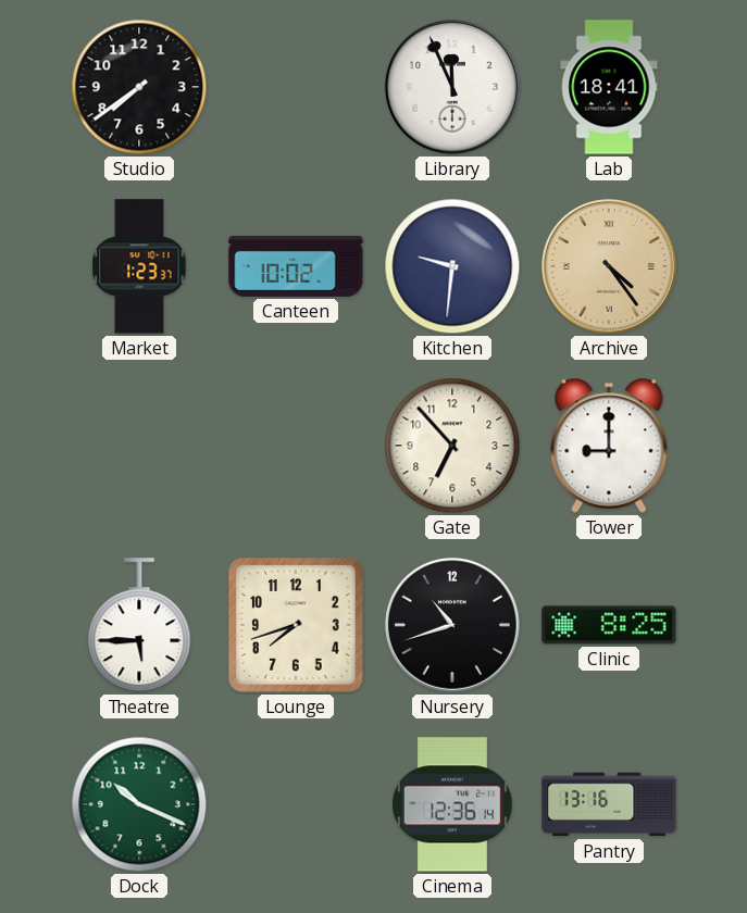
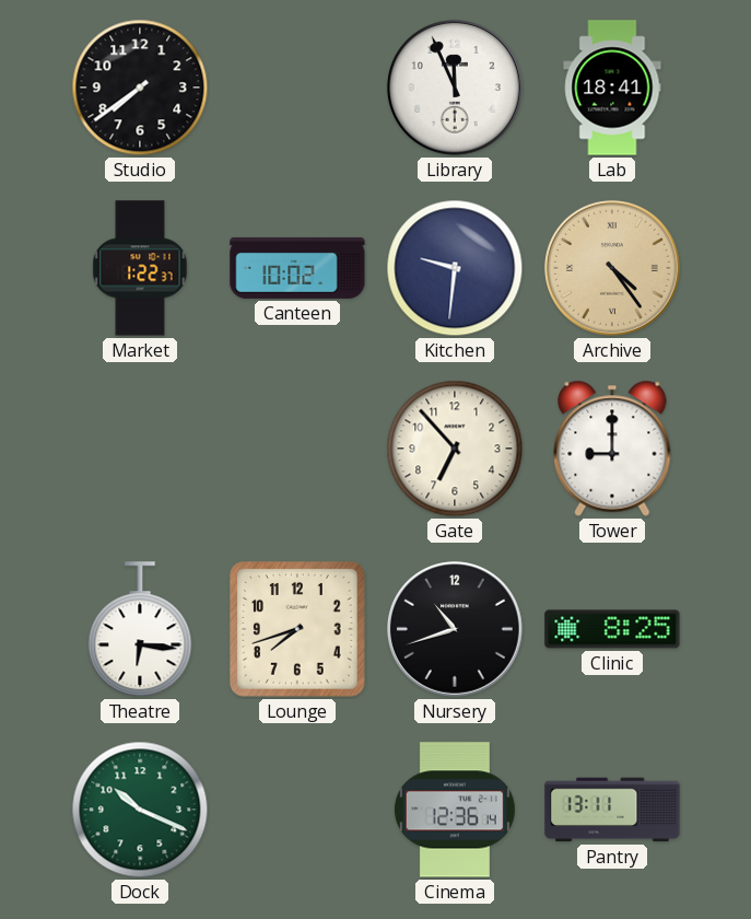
Market: 1:23 -> 1:22 (140, 268)
Theatre: 5:45 -> 6:16 (140, 630)
Pantry: 13:16 -> 13:11 (612, 810)
